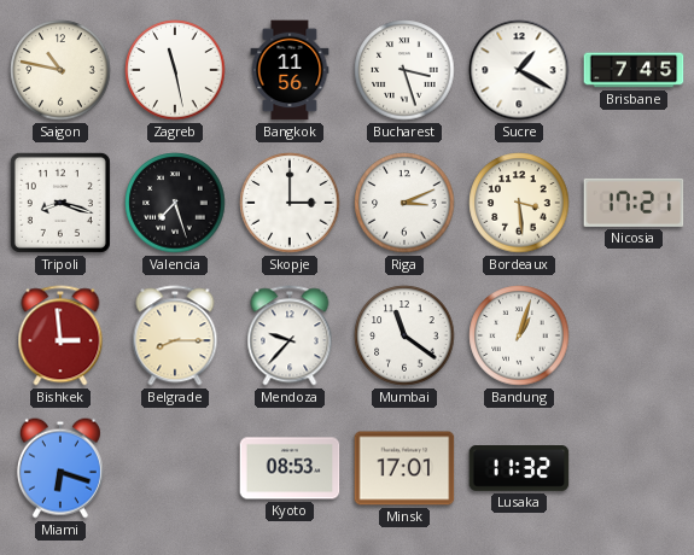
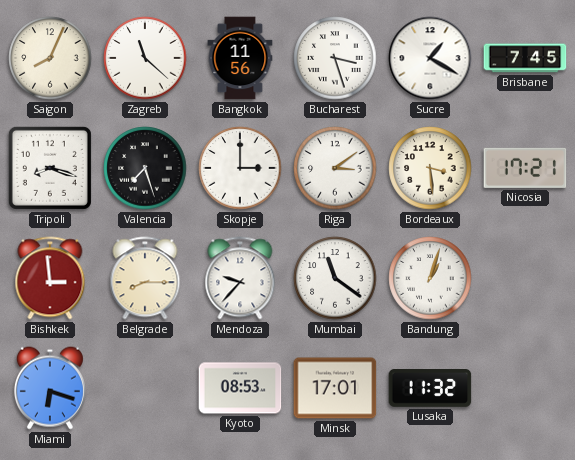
Saigon: 10:47 -> 8:04 (50, 58)
Zagreb: 11:28 -> 11:22 (145, 58)
Riga: 3:11 -> 3:09 (335, 168)
